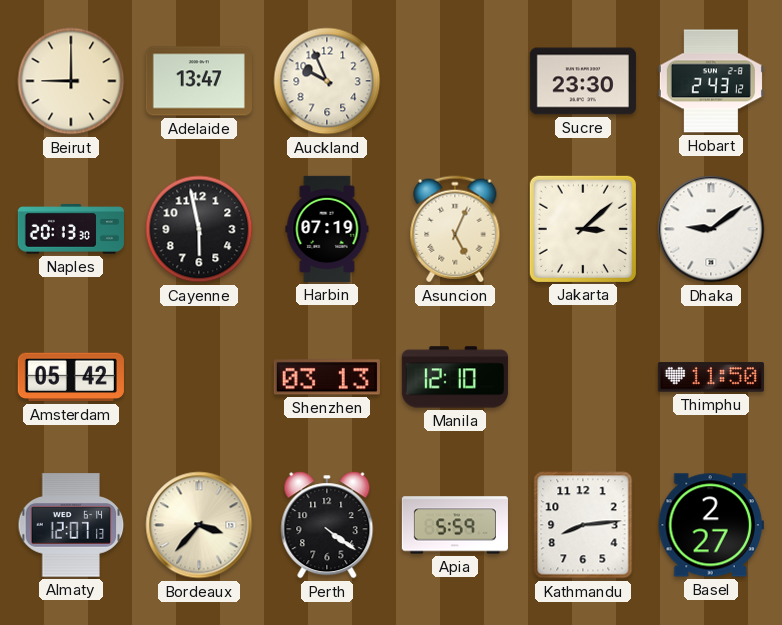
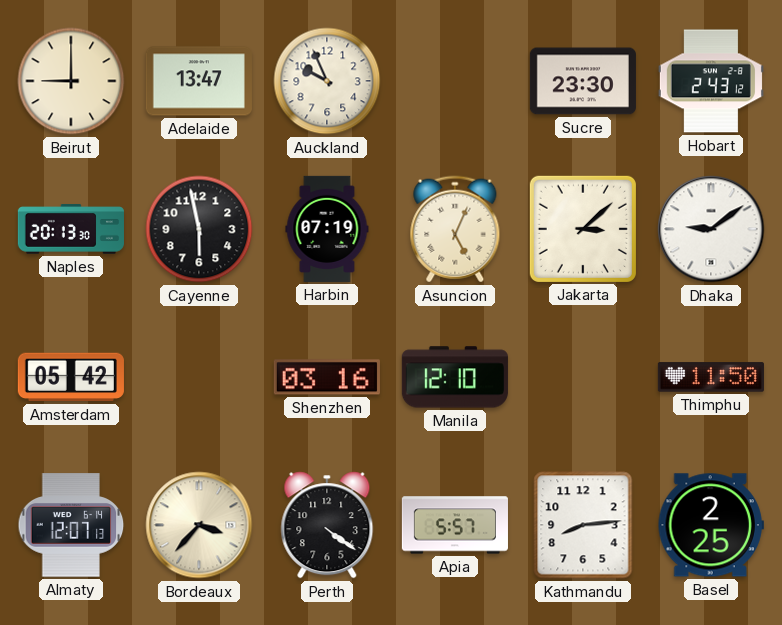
Shenzhen: 03:13 -> 03:16 (327, 377)
Apia: 5:59 -> 5:57 (455, 525)
Basel: 2:27 -> 2:25 (711, 525)
